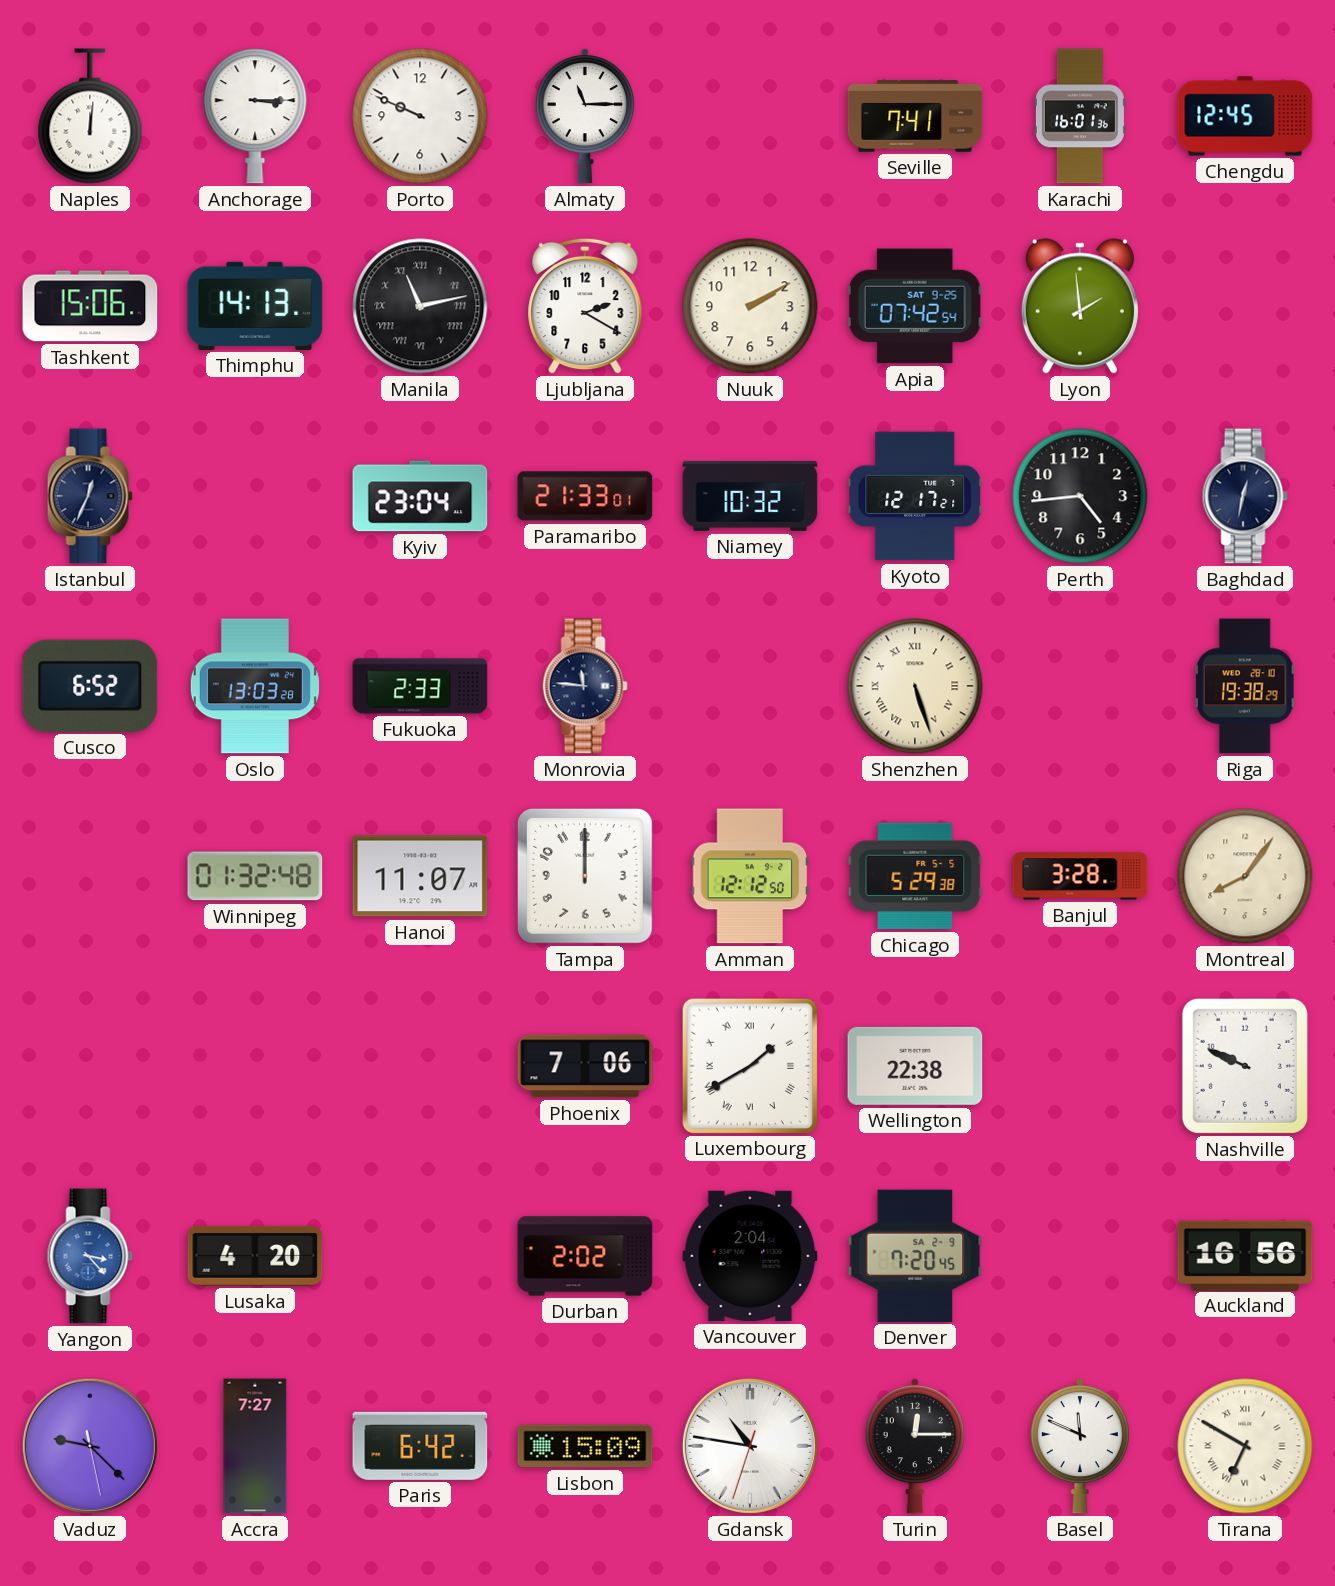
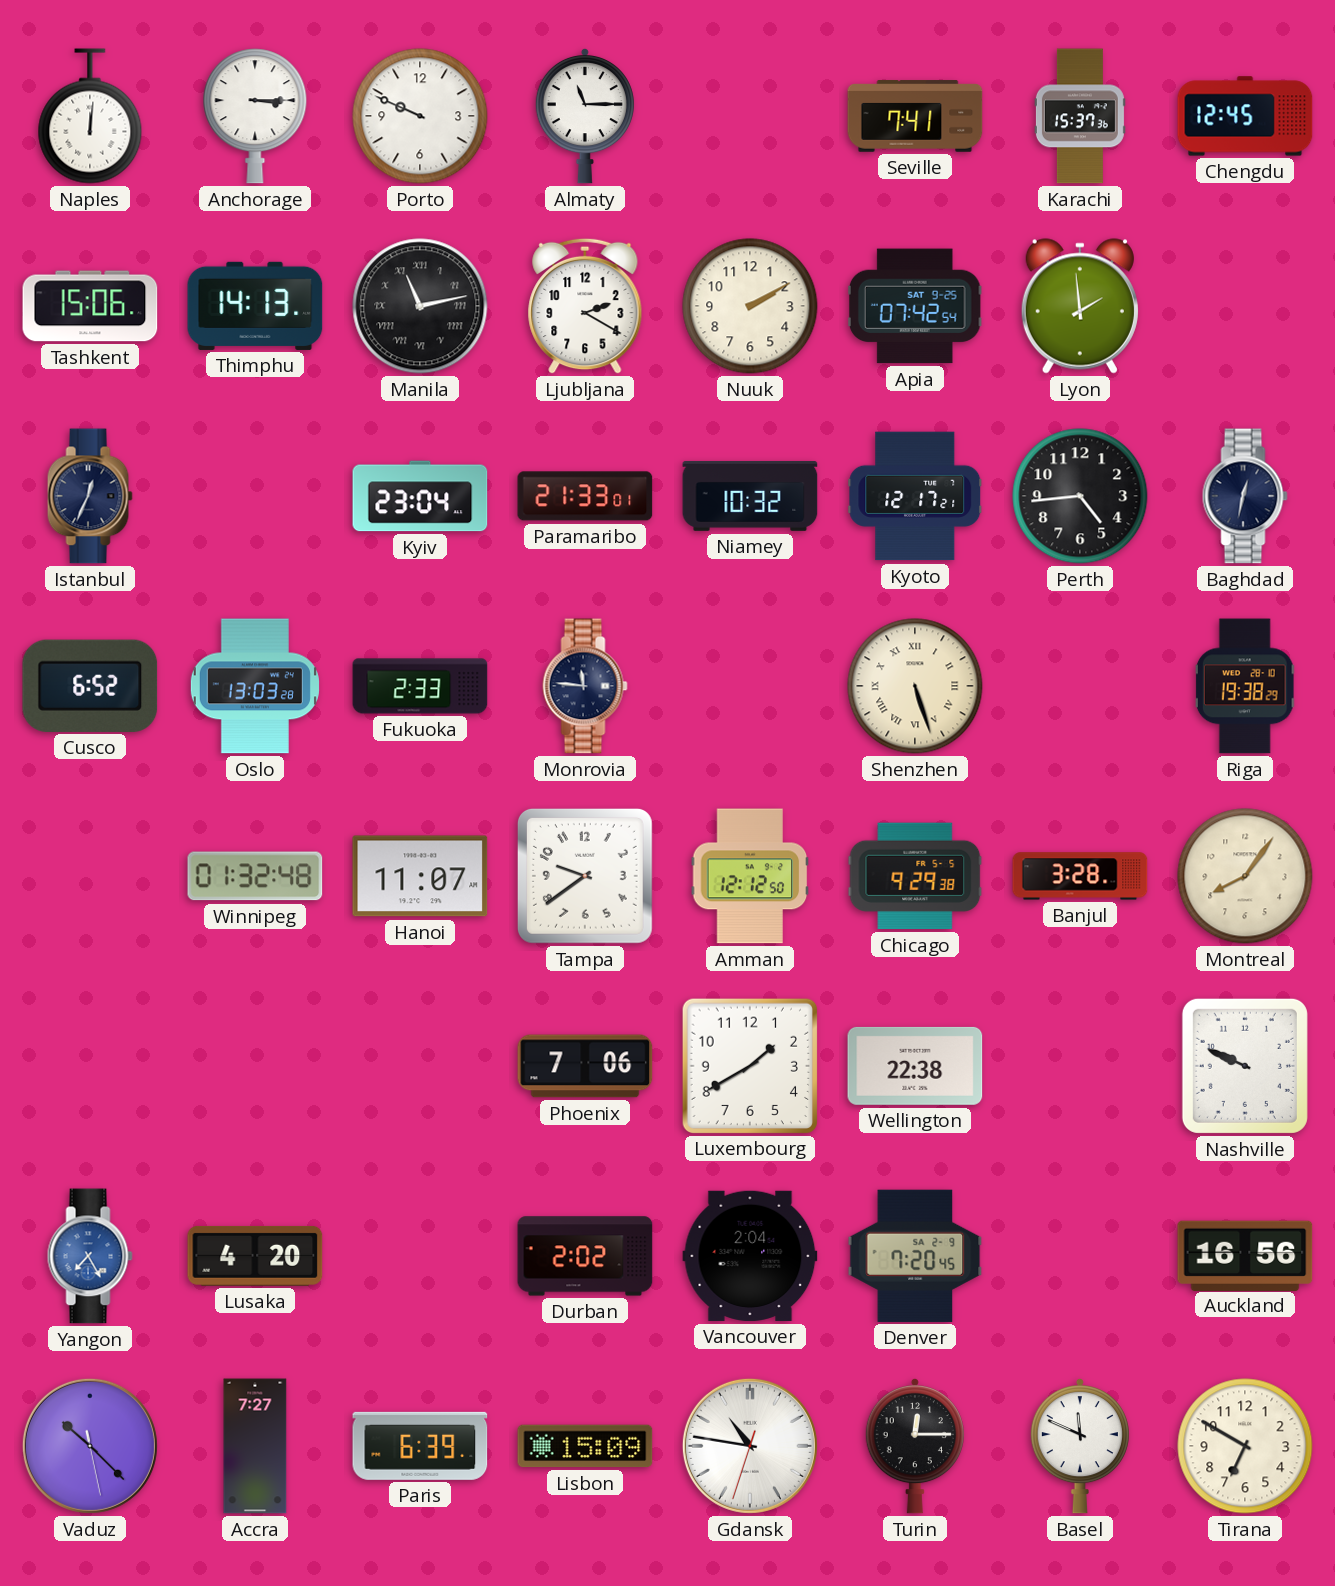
Karachi: 16:01 -> 15:37 (1080, 116)
Tampa: 12:00 -> 9:39 (585, 876)
Chicago: 5:29 -> 9:29 (915, 876)
Luxembourg numerals: Roman -> Arabic (749, 1065)
Yangon: 3:23 -> 7:25 (90, 1256)
Vaduz: 9:22 -> 10:22 (90, 1446)
Paris: 6:42 -> 6:39 (420, 1446)
Tirana numerals: Roman -> Arabic (1245, 1446)
